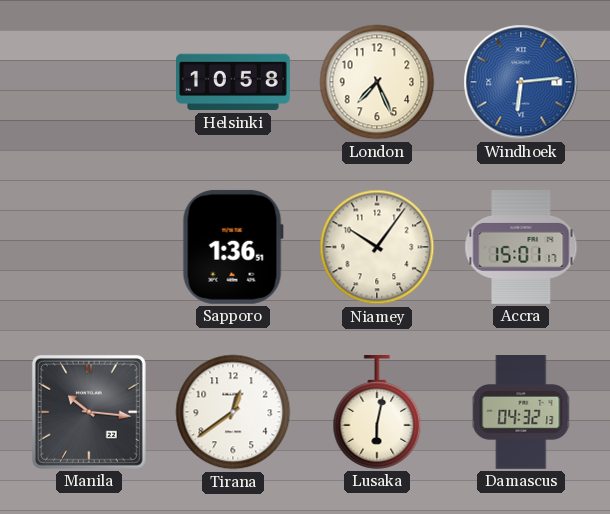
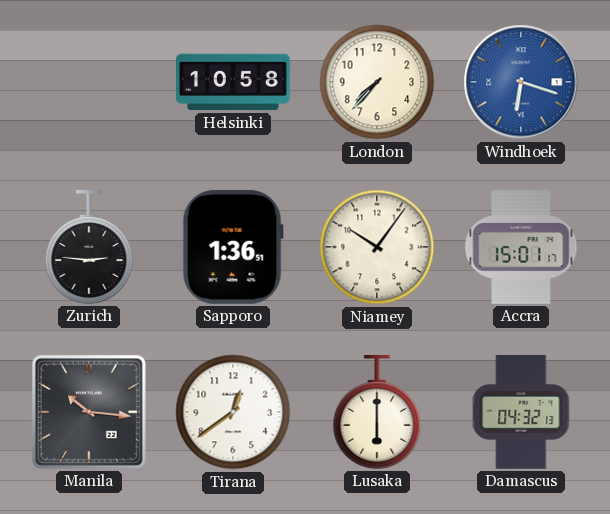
London: 7:26 -> 7:37 (377, 82)
Windhoek: 6:14 -> 6:18 (521, 82)
Zurich: none -> 2:46 (89, 248)
Lusaka: 6:02 -> 6:00 (377, 413)
